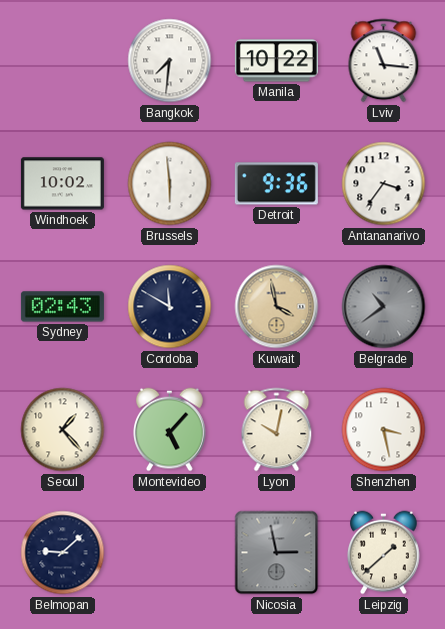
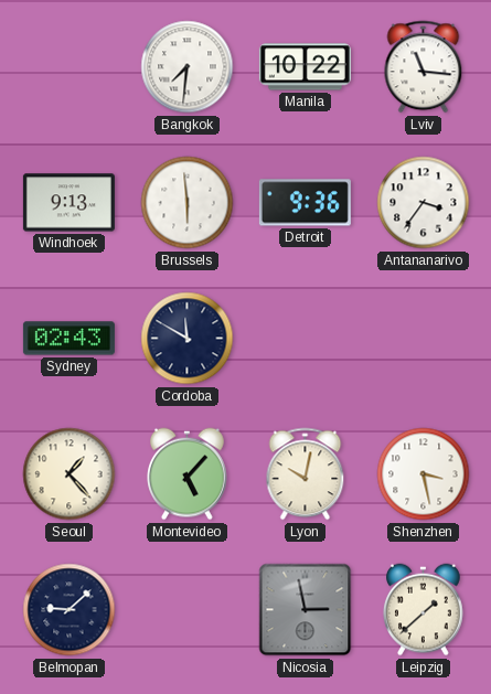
Windhoek: 10:02 -> 9:13 (68, 203)
Kuwait: 3:58 -> none (277, 307)
Belgrade: 10:39 -> none (384, 307)
